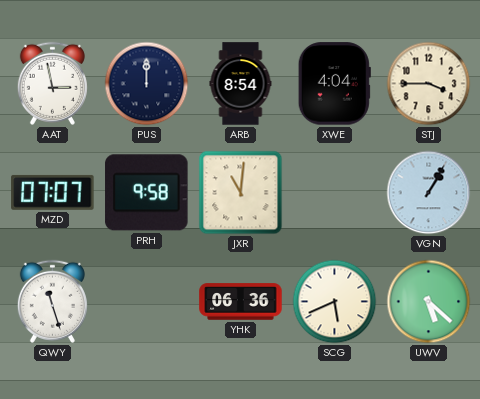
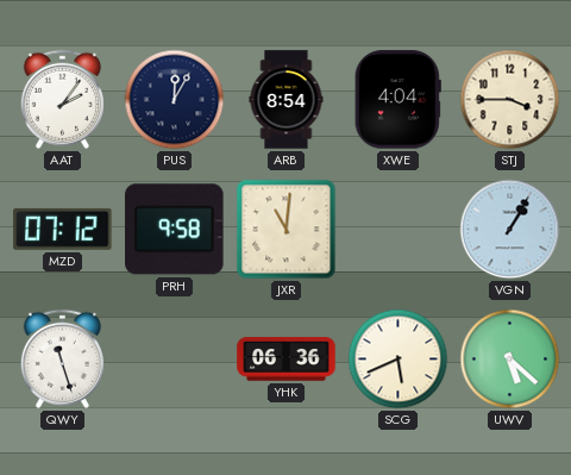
AAT: 2:58 -> 2:06 (62, 99)
PUS: 12:00 -> 12:05 (175, 100)
MZD: 07:07 -> 07:12 (63, 229)
